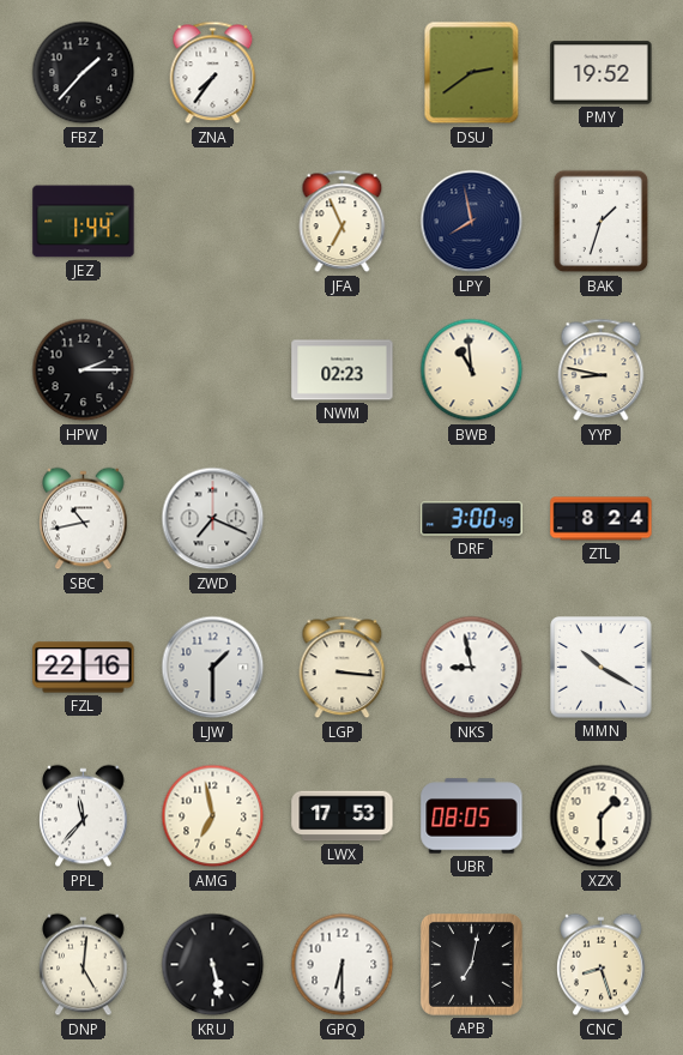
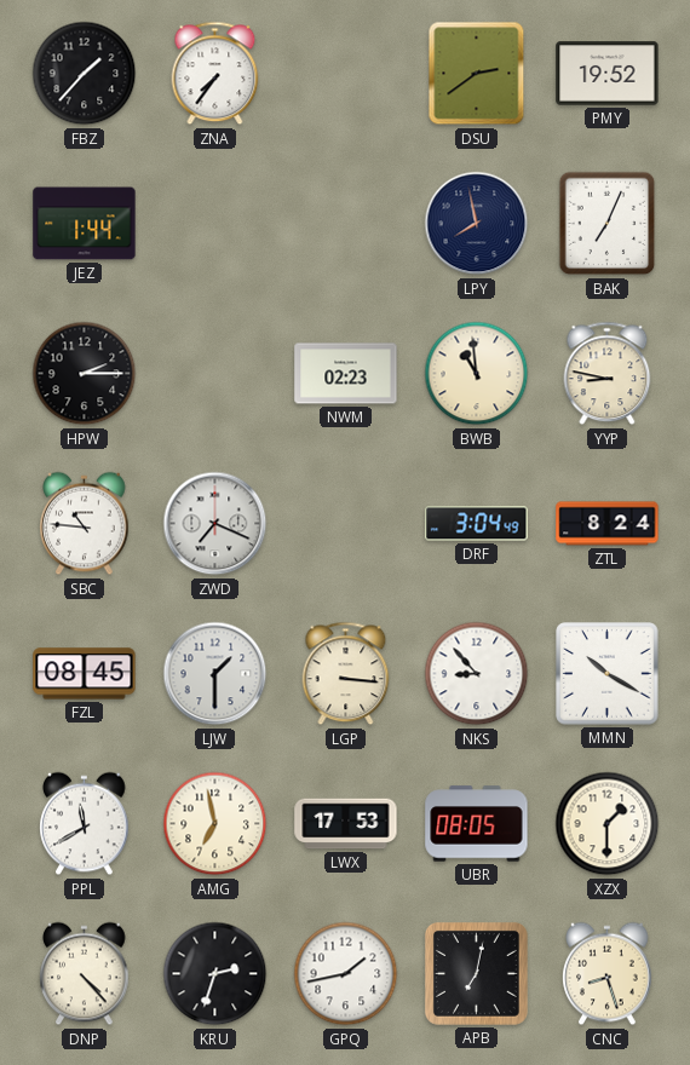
JFA: 6:56 -> none (343, 222)
BAK: 1:33 -> 7:04 (608, 224)
SBC: 10:43 -> 10:46 (85, 524)
DRF: 3:00 -> 3:04 (477, 524)
FZL: 22:16 -> 08:45 (85, 674)
NKS: 8:58 -> 8:53 (477, 674)
PPL: 11:37 -> 11:40 (85, 824)
DNP: 5:01 -> 4:23 (85, 974)
KRU: 5:28 -> 2:33 (215, 974)
GPQ: 6:30 -> 1:43 (346, 974)
